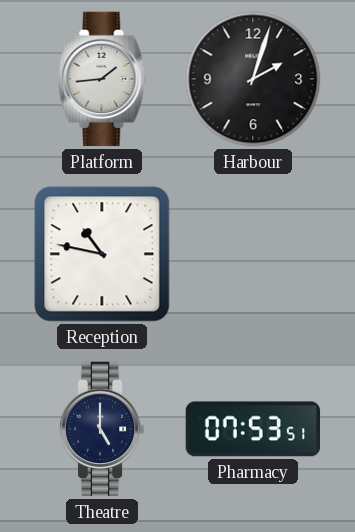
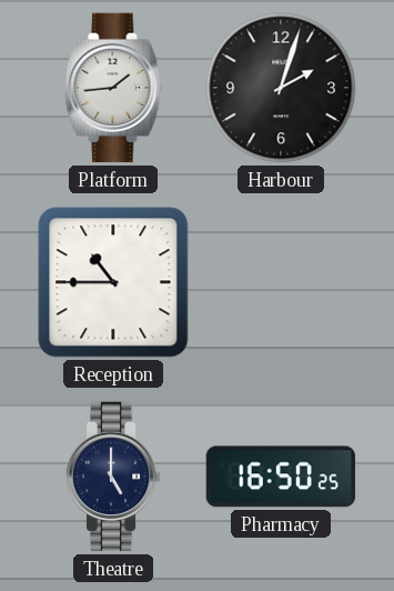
Reception: 10:47 -> 10:45 (113, 282)
Pharmacy: 07:53 -> 16:50 (281, 477)
